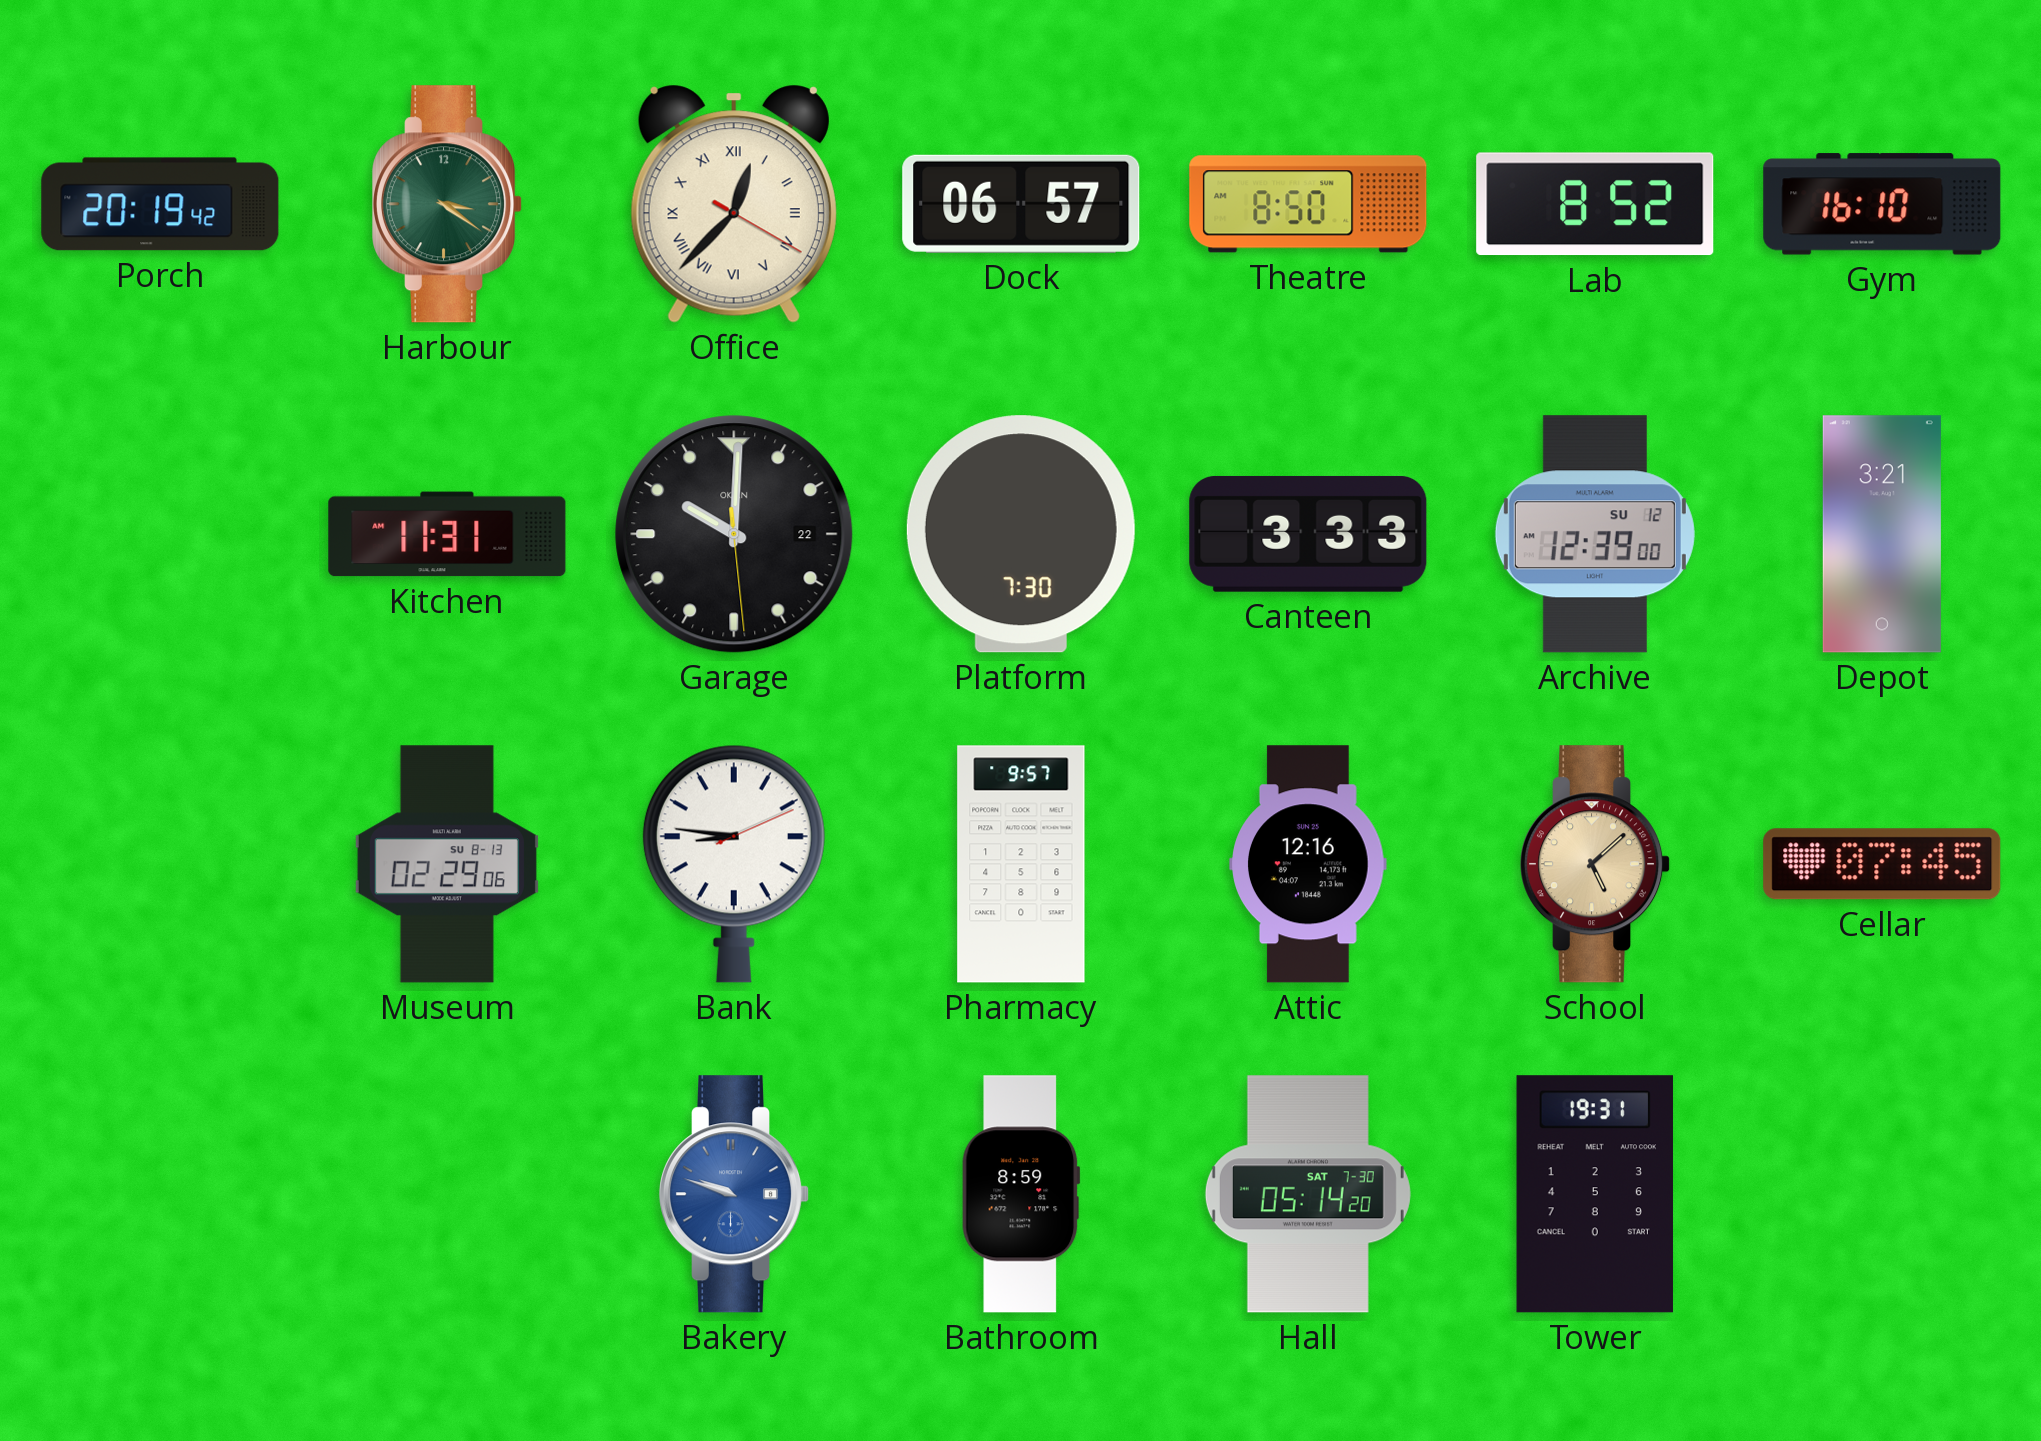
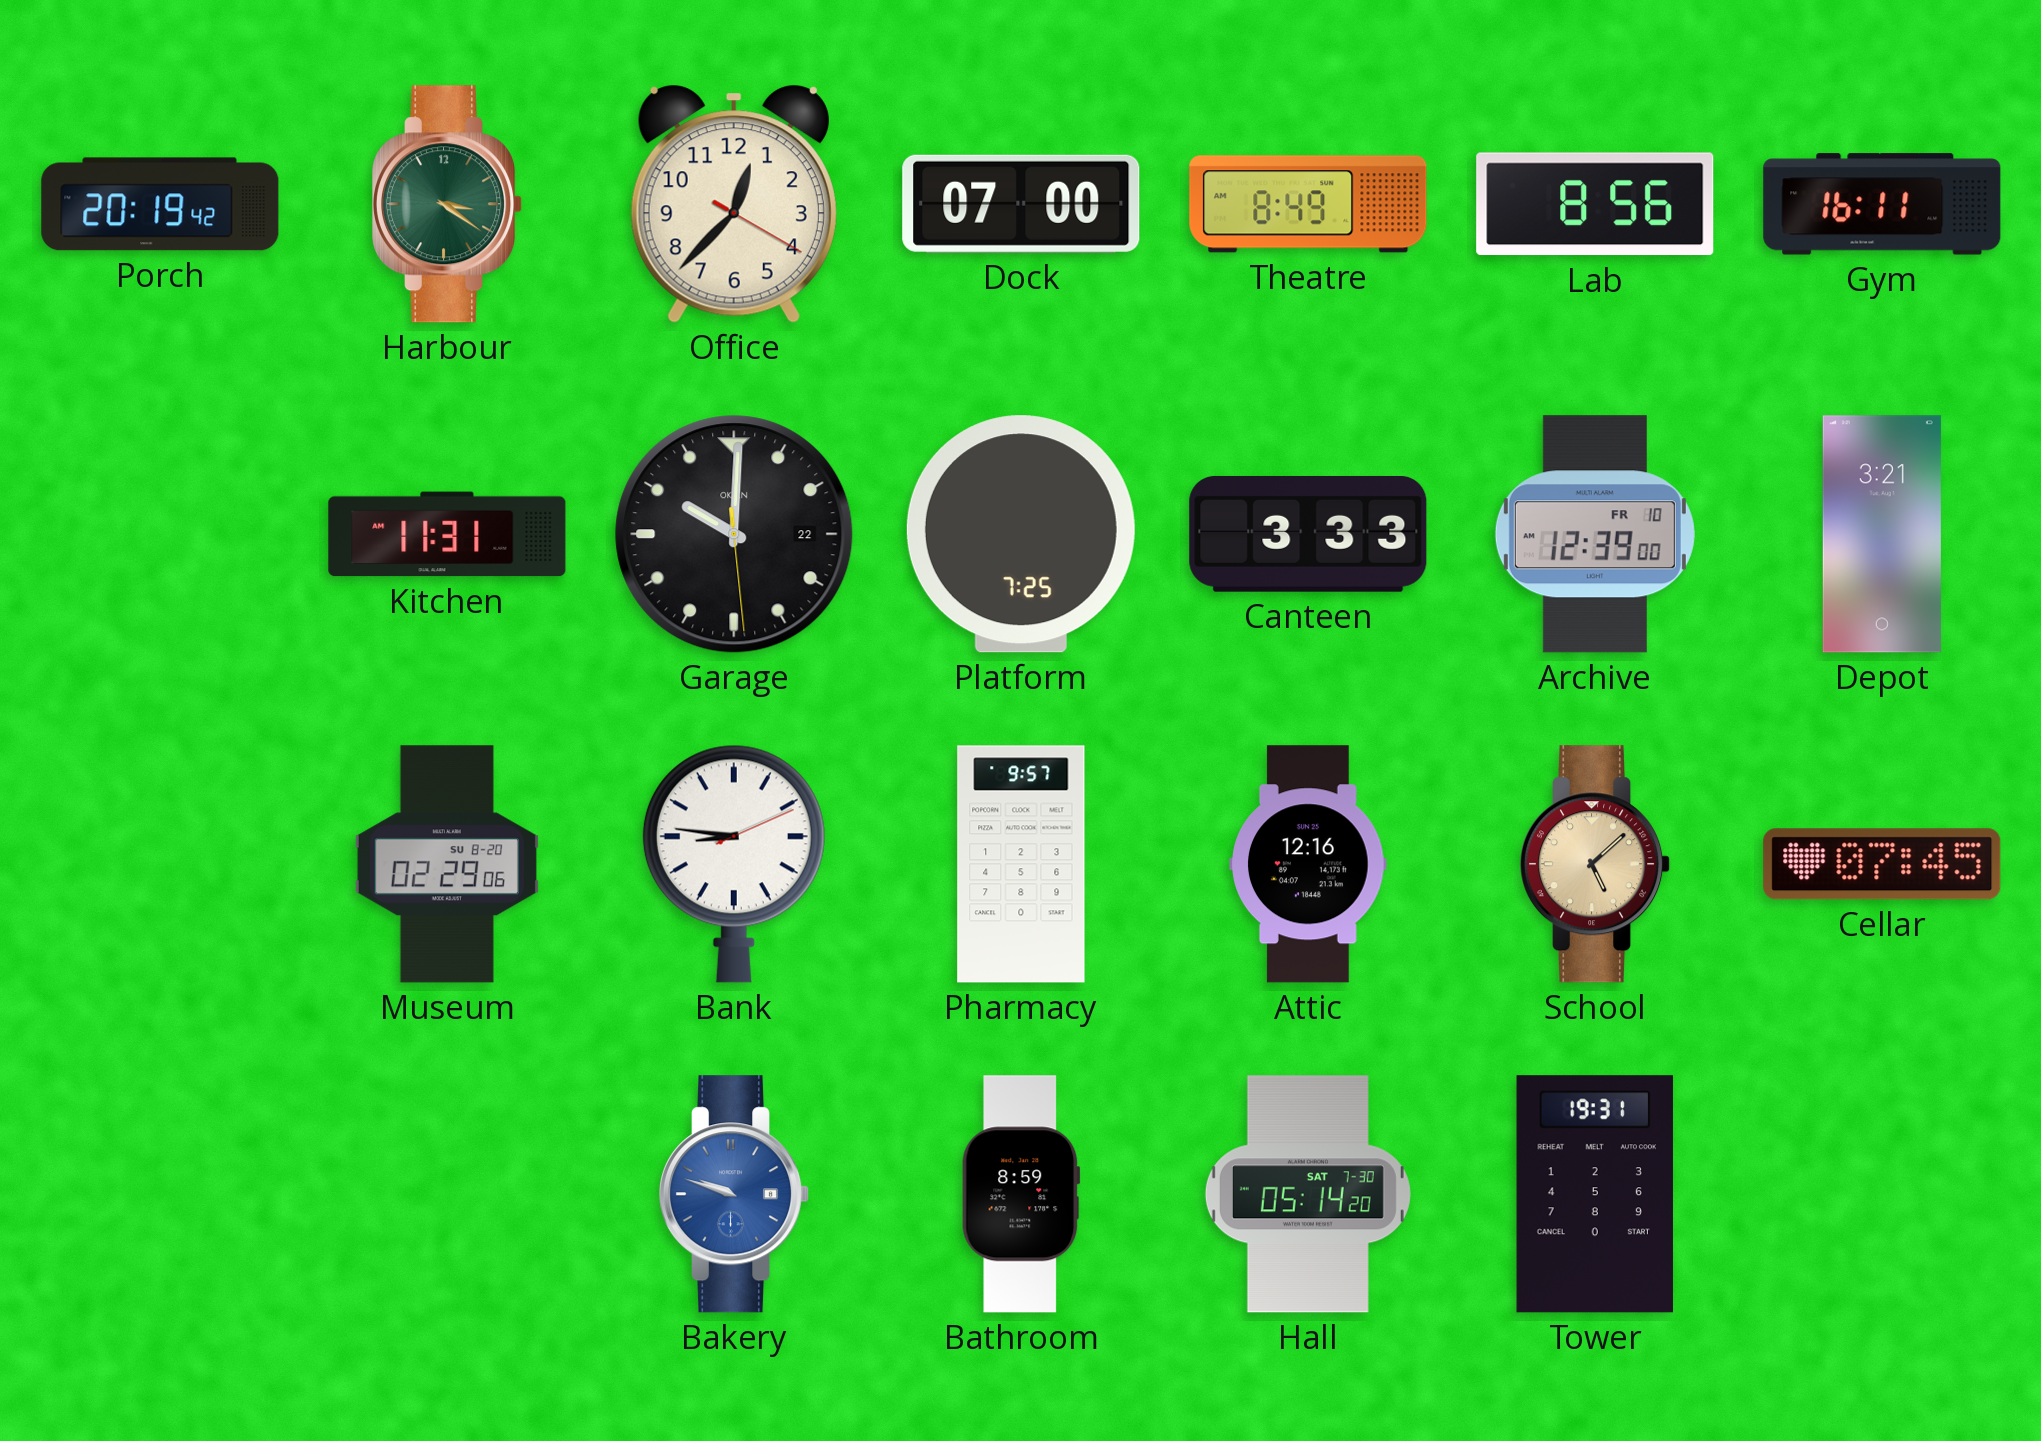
Office numerals: Roman -> Arabic (734, 204)
Dock: 06:57 -> 07:00 (1021, 204)
Theatre: 8:50 -> 8:49 (1308, 204)
Lab: 8:52 -> 8:56 (1595, 204)
Gym: 16:10 -> 16:11 (1882, 204)
Platform: 7:30 -> 7:25 (1021, 534)
Archive date: SU 12 -> FR 10 (1595, 534)
Museum date: SU 8-13 -> SU 8-20 (447, 864)
